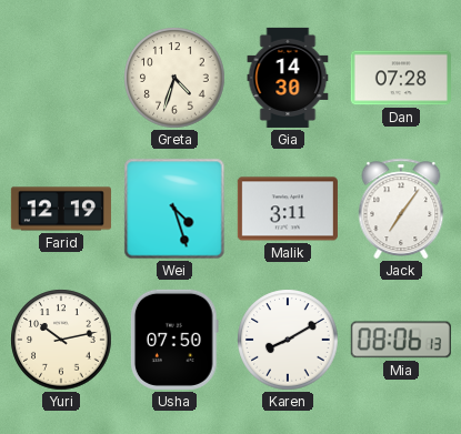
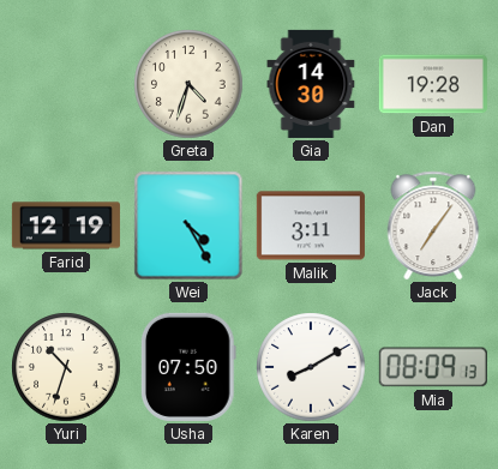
Dan: 07:28 -> 19:28 (433, 84)
Wei: 4:27 -> 4:25 (188, 226)
Yuri: 10:13 -> 10:33 (66, 367)
Mia: 08:06 -> 08:09 (433, 367)
